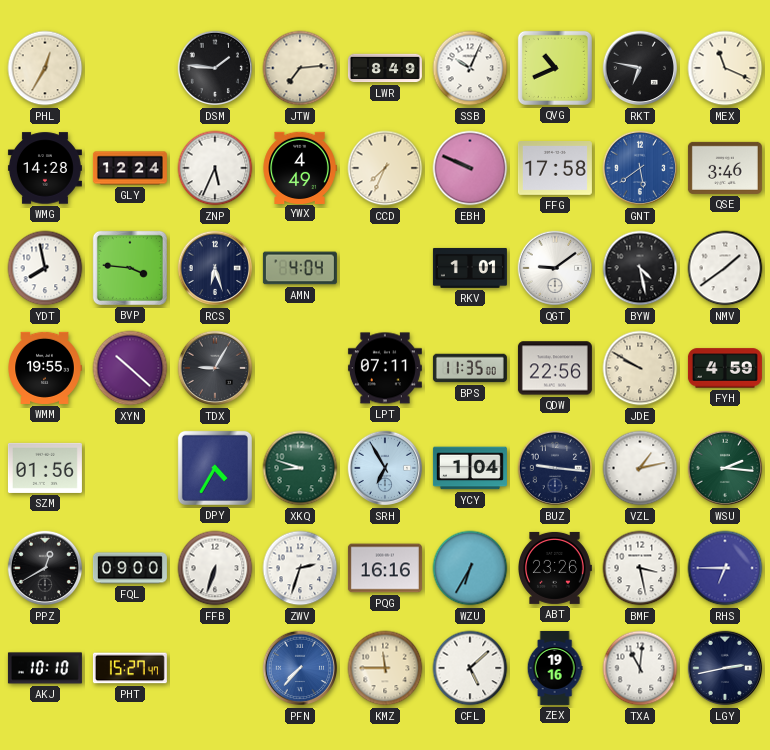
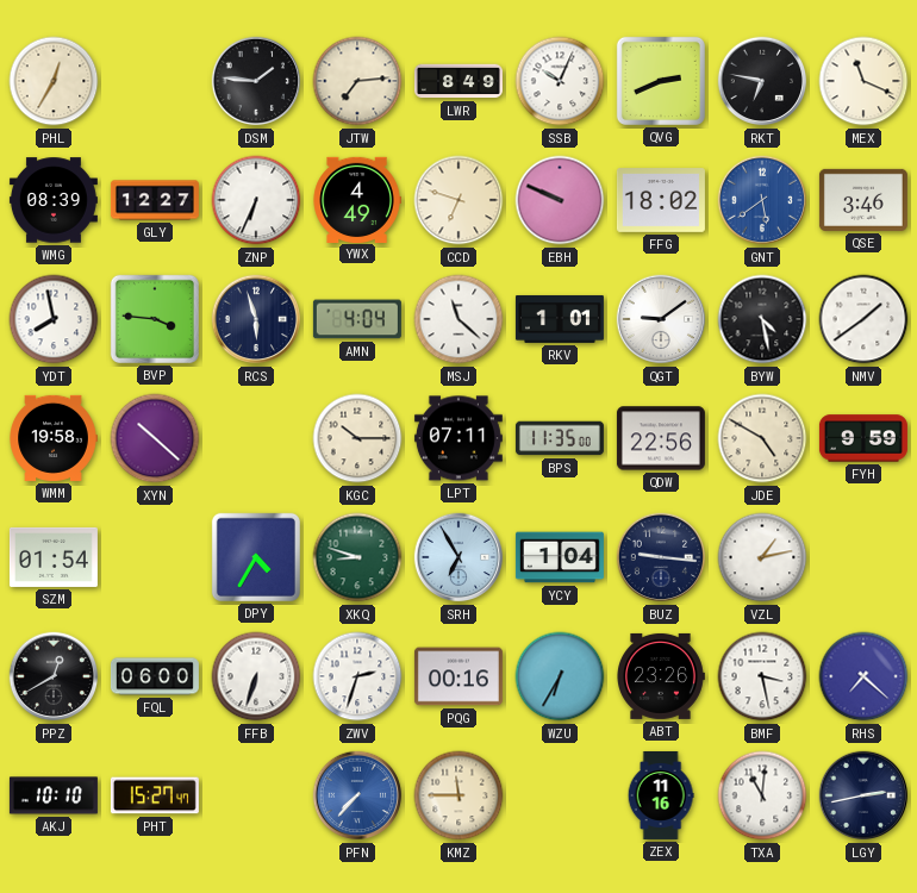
QVG: 10:41 -> 2:41 (661, 81)
WMG: 14:28 -> 08:39 (54, 200)
GLY: 12:24 -> 12:27 (155, 200)
ZNP: 5:34 -> 6:34 (256, 200)
CCD: 7:34 -> 6:48 (458, 200)
FFG: 17:58 -> 18:02 (661, 201)
RCS: 6:27 -> 5:57 (256, 319)
MSJ: none -> 11:22 (458, 319)
WMM: 19:55 -> 19:58 (54, 438)
TDX: 9:05 -> none (215, 368)
KGC: none -> 10:15 (357, 438)
JDE: 9:50 -> 4:50 (762, 438)
FYH: 4:59 -> 9:59 (863, 438)
SZM: 01:56 -> 01:54 (54, 557)
WSU: 2:16 -> none (725, 468)
FQL: 09:00 -> 06:00 (155, 676)
PQG: 16:16 -> 00:16 (458, 676)
RHS: 6:45 -> 7:22 (863, 676)
CFL: 5:08 -> none (470, 668)
ZEX: 19:16 -> 11:16 (661, 795)
